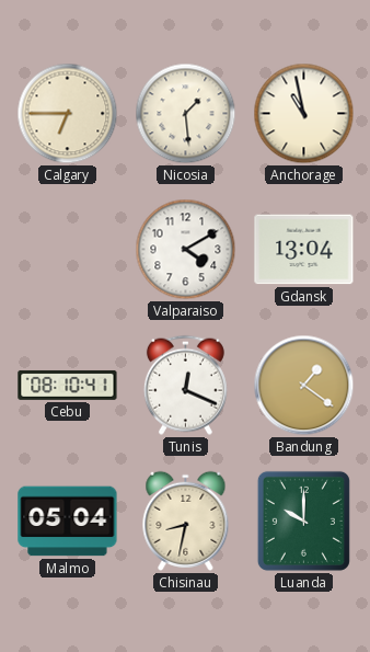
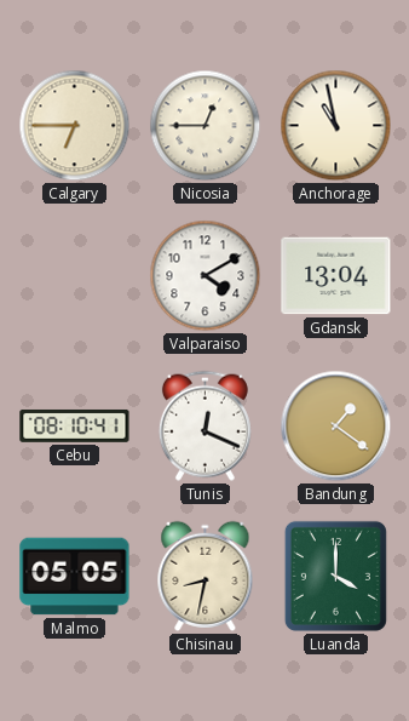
Nicosia: 1:29 -> 12:45 (206, 126)
Malmo: 05:04 -> 05:05 (75, 577)
Luanda: 10:00 -> 4:00 (335, 576)
